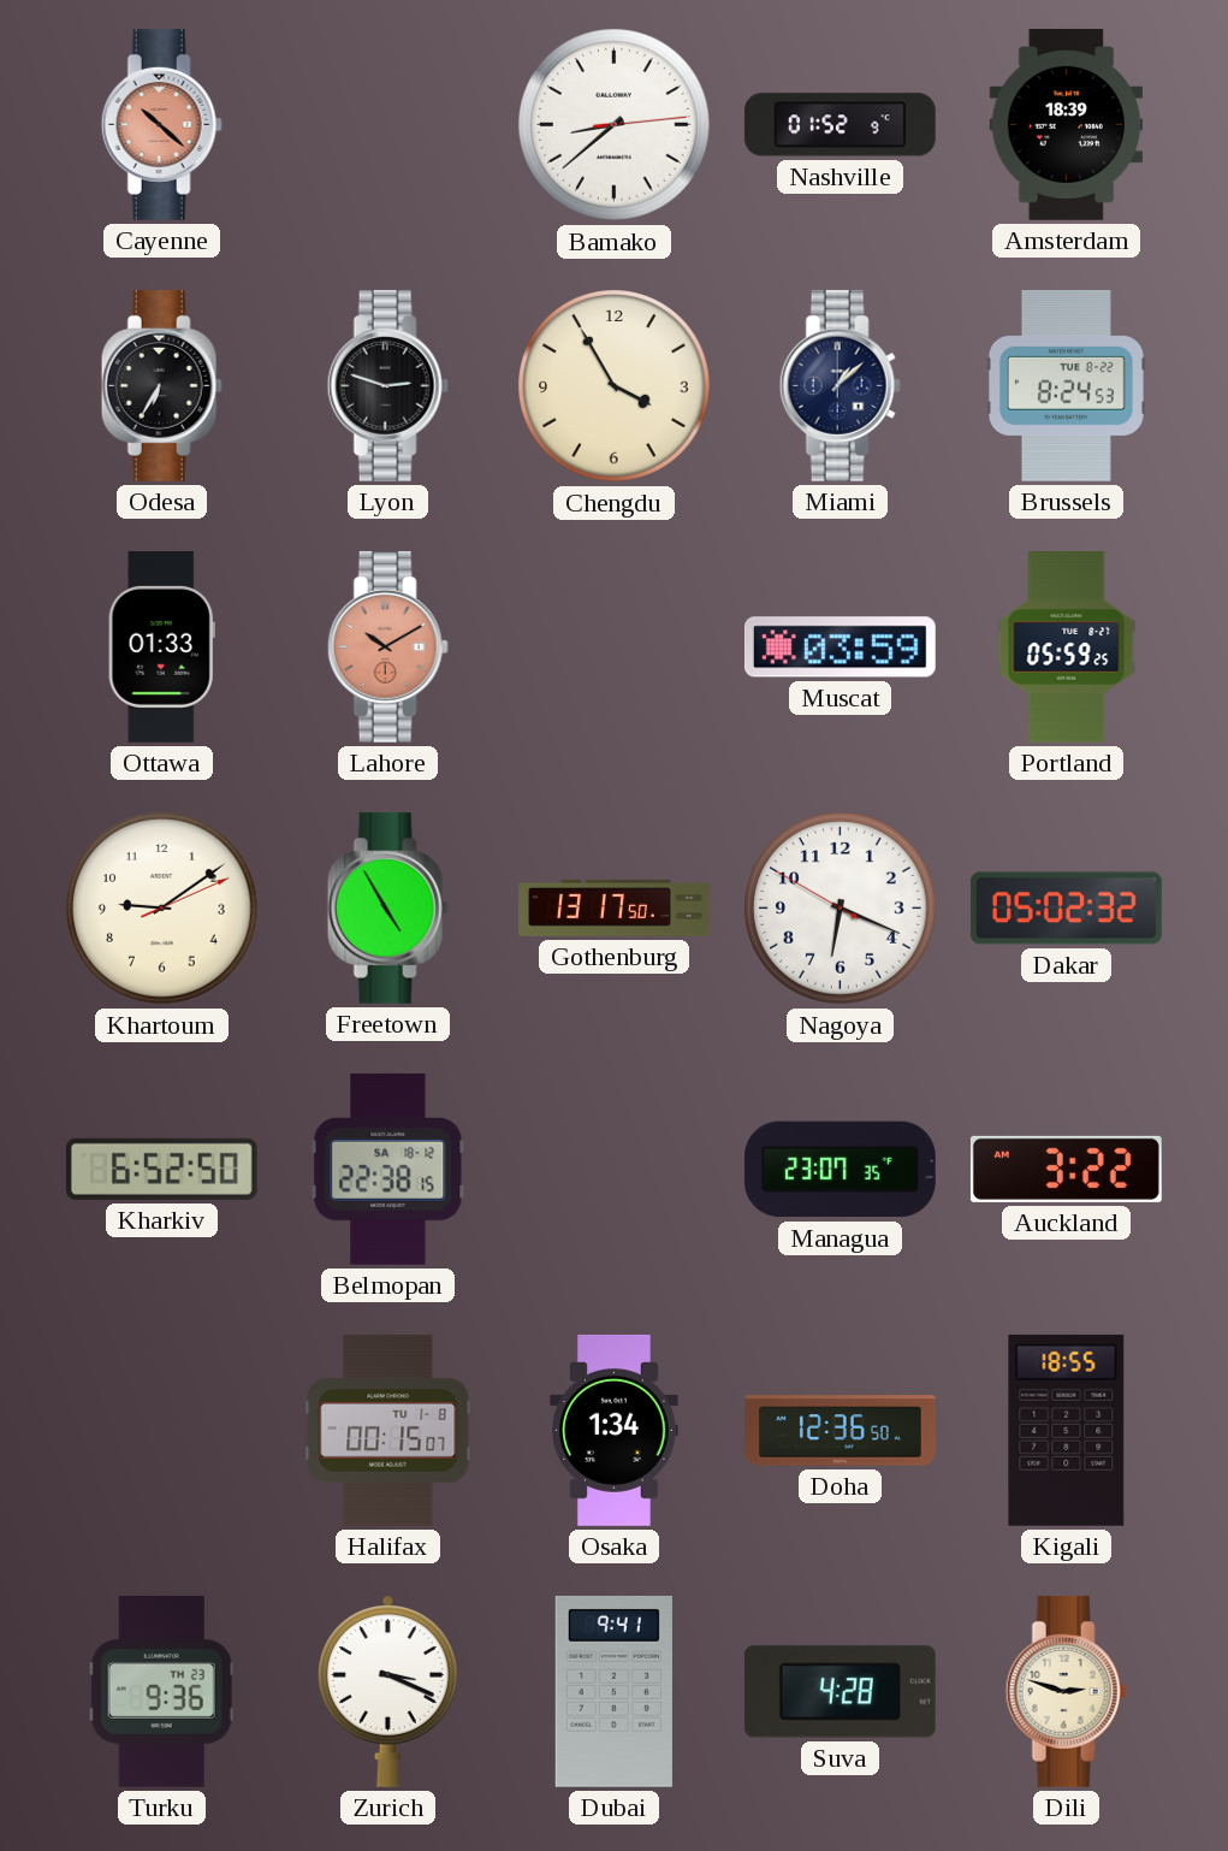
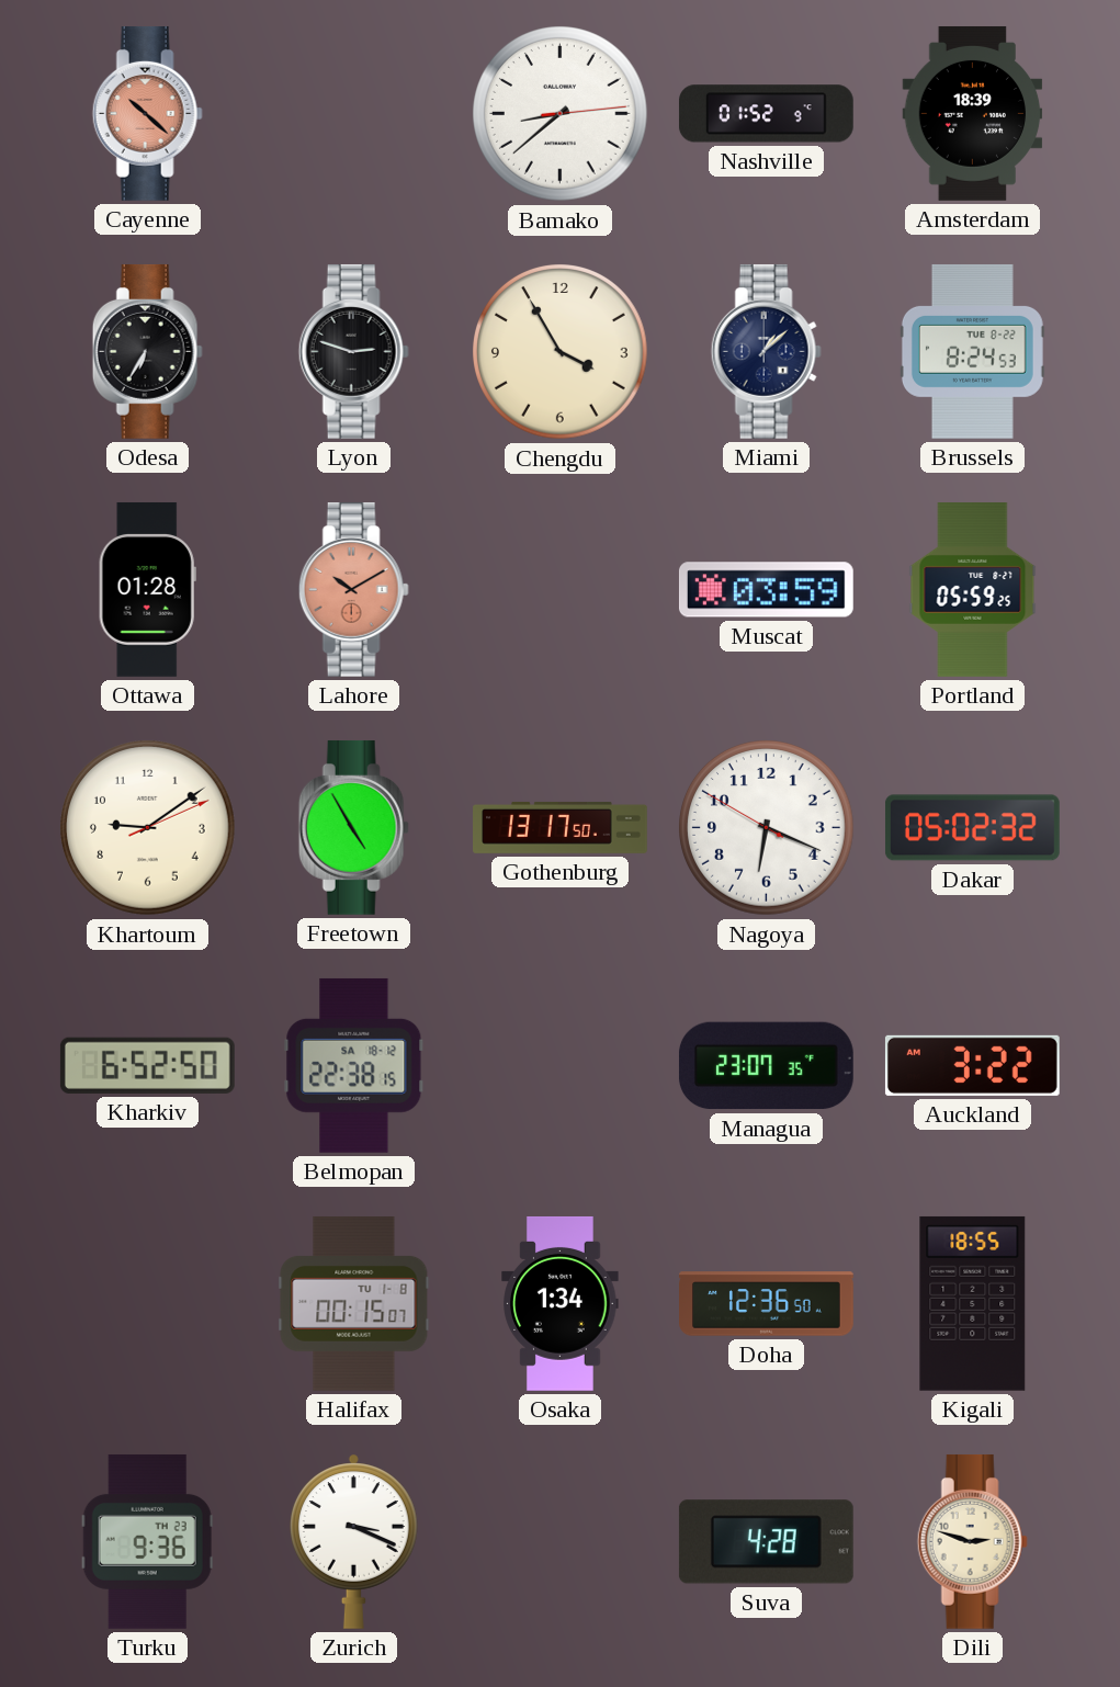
Ottawa: 01:33 -> 01:28 (147, 589)
Dubai: 9:41 -> none (613, 1691)
